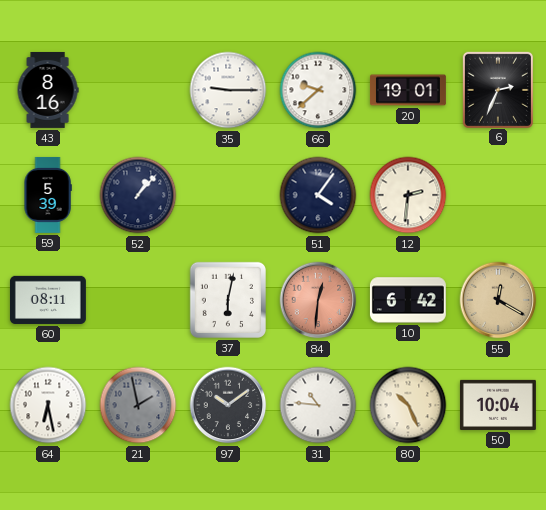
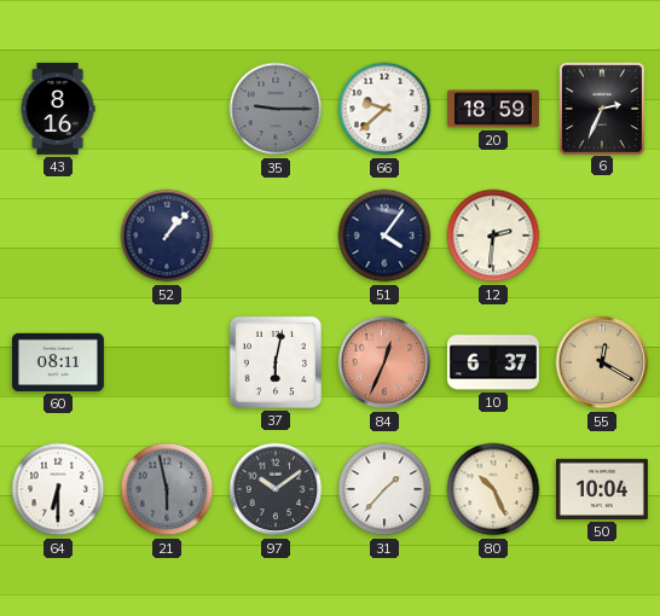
35 dial: white -> grey (276, 109)
20: 19:01 -> 18:59 (493, 109)
59: 5:39 -> none (48, 195)
84: 12:31 -> 12:34 (384, 362)
10: 6:42 -> 6:37 (493, 362)
64: 6:28 -> 6:30 (58, 489)
21: 1:58 -> 5:58 (167, 489)
31: 10:46 -> 1:37 (384, 489)
